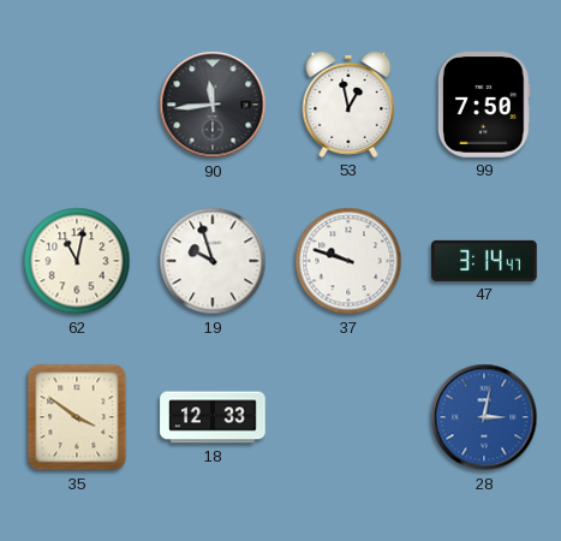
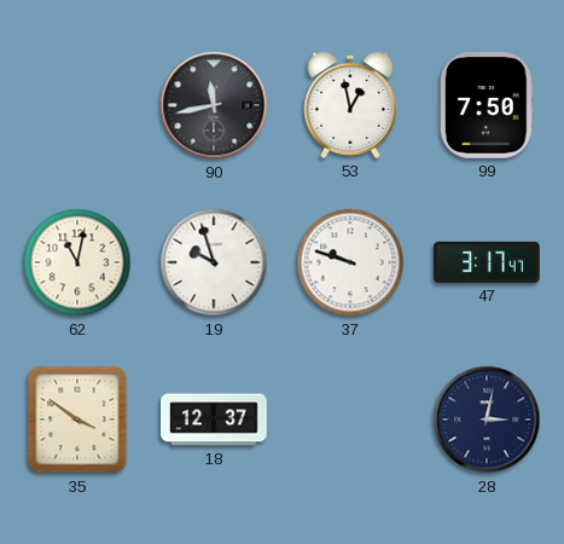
90: 11:44 -> 11:43 (214, 105)
47: 3:14 -> 3:17 (487, 262)
18: 12:33 -> 12:37 (214, 419)
28 dial: blue -> navy (487, 419)
